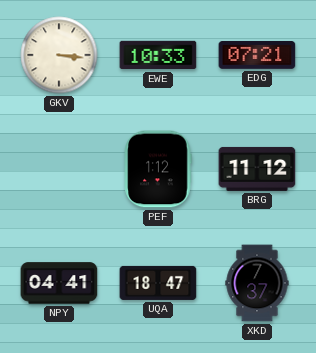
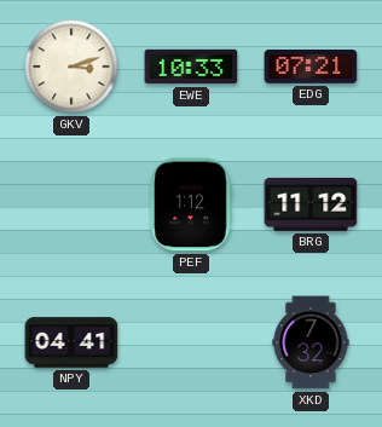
GKV: 3:16 -> 3:12 (71, 67)
UQA: 18:47 -> none (158, 283)
XKD: 7:37 -> 7:32 (311, 342)
